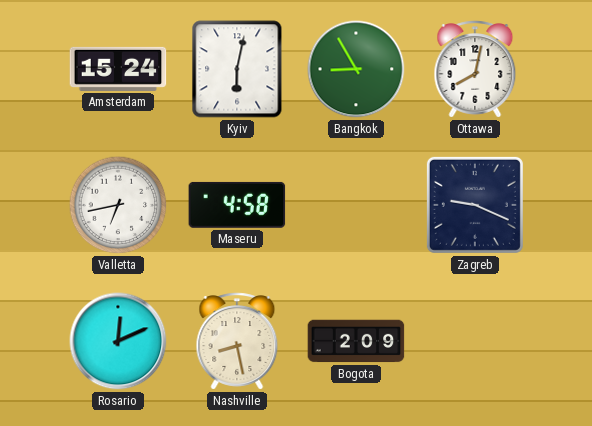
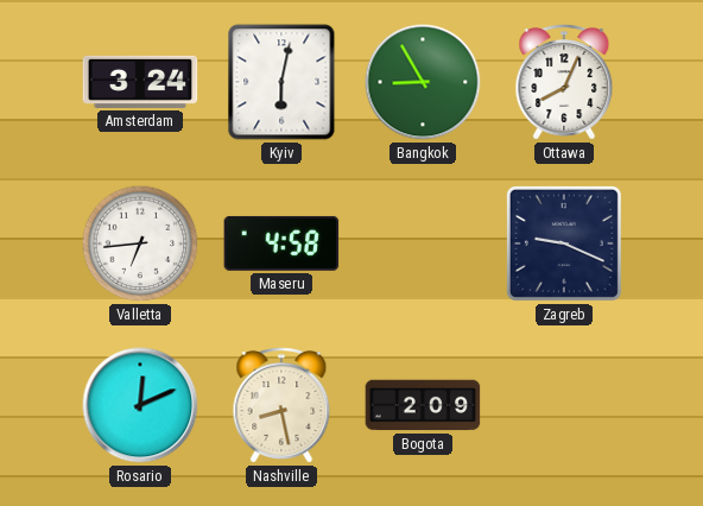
Amsterdam: 15:24 -> 3:24 (140, 82)
Ottawa: 8:02 -> 8:04 (564, 82)
Valletta: 6:43 -> 6:44 (140, 243)
